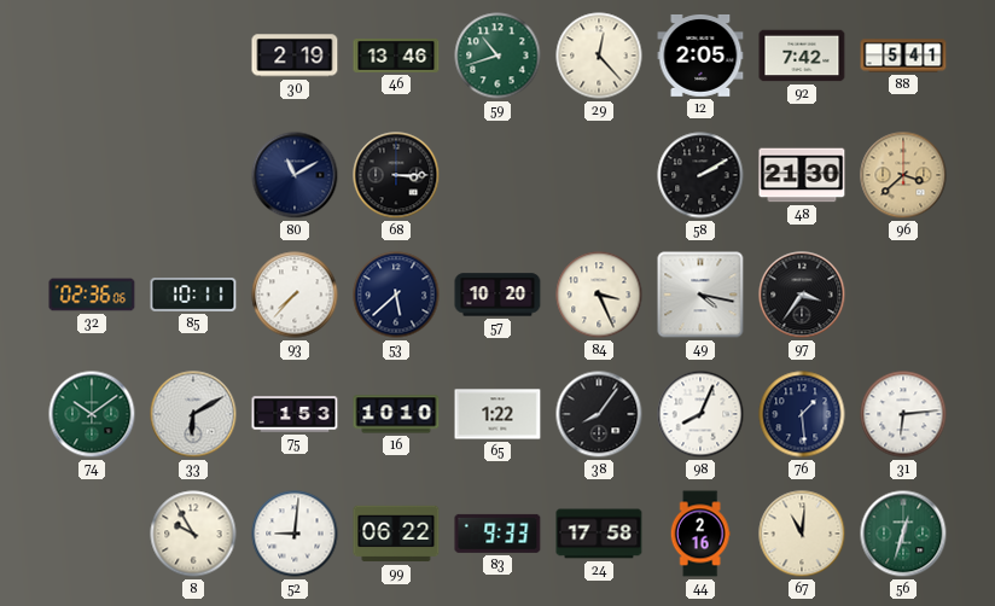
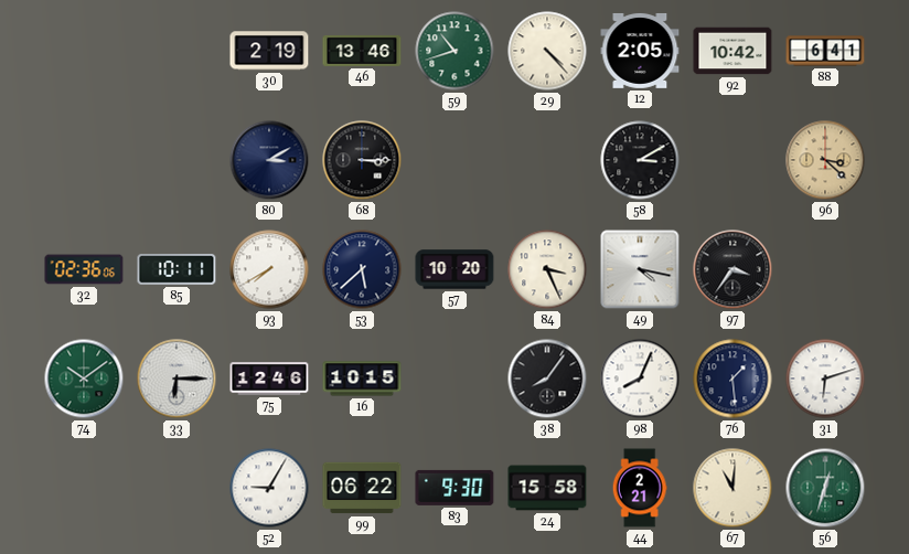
29: 12:23 -> 4:23 (547, 51)
92: 7:42 -> 10:42 (732, 51)
88: 5:41 -> 6:41 (825, 51)
80: 11:10 -> 3:10 (269, 160)
58: 2:10 -> 3:10 (640, 160)
48: 21:30 -> none (802, 175)
96: 3:38 -> 3:22 (825, 160)
93: 7:37 -> 7:40 (269, 269)
33: 6:10 -> 6:15 (177, 379)
75: 1:53 -> 12:46 (269, 379)
16: 10:10 -> 10:15 (362, 379)
65: 1:22 -> none (497, 414)
31: 6:14 -> 6:12 (825, 379)
8: 9:55 -> none (193, 534)
52: 9:01 -> 9:05 (269, 488)
83: 9:33 -> 9:30 (454, 488)
24: 17:58 -> 15:58 (547, 488)
44: 2:16 -> 2:21 (640, 488)
